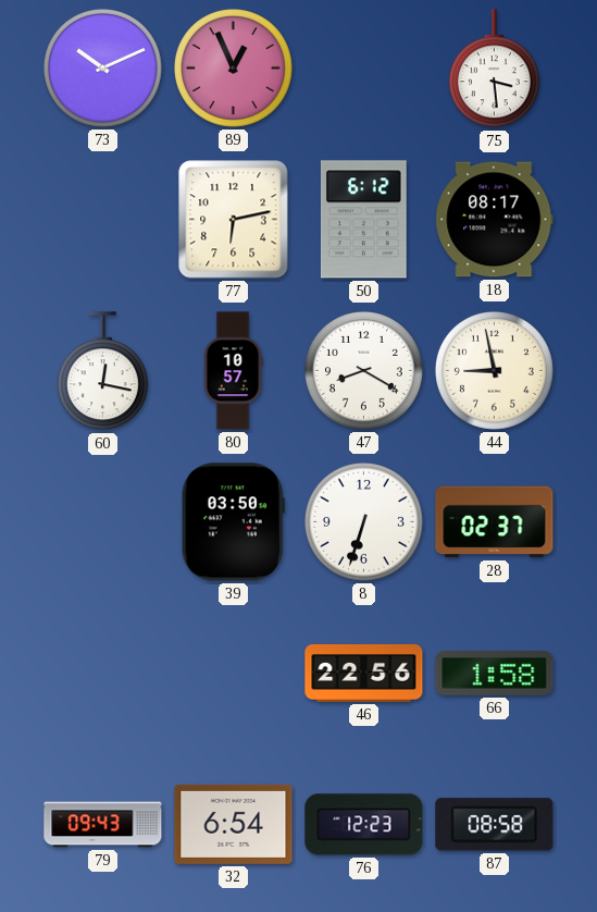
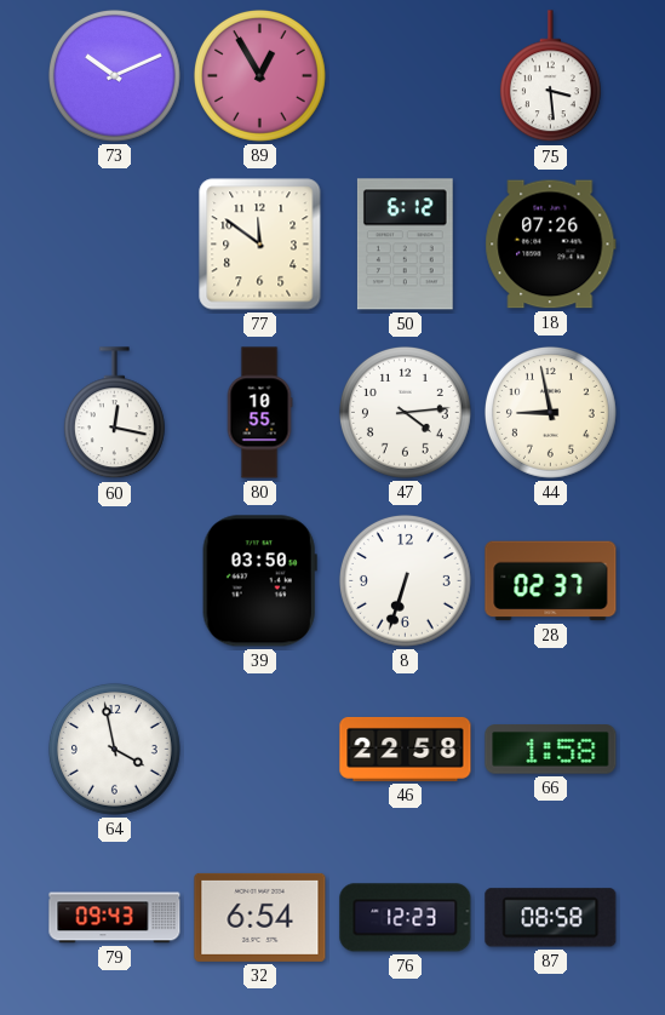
89: 12:56 -> 12:55 (259, 75)
77: 6:13 -> 11:51 (260, 245)
18: 08:17 -> 07:26 (551, 245)
80: 10:57 -> 10:55 (259, 413)
47: 8:20 -> 4:14 (405, 412)
64: none -> 3:58 (114, 749)
46: 22:56 -> 22:58 (406, 749)
